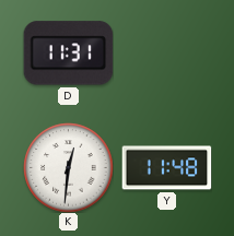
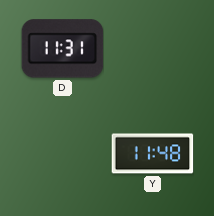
K: 12:31 -> none (68, 167)
